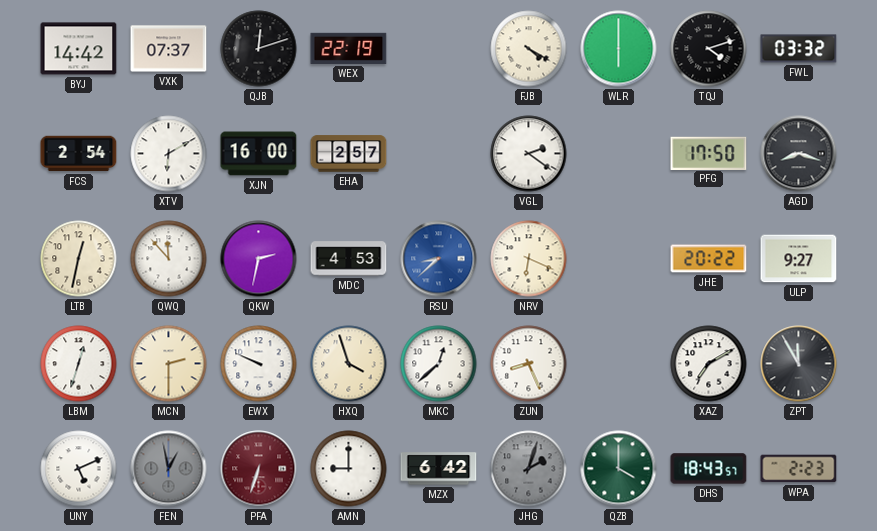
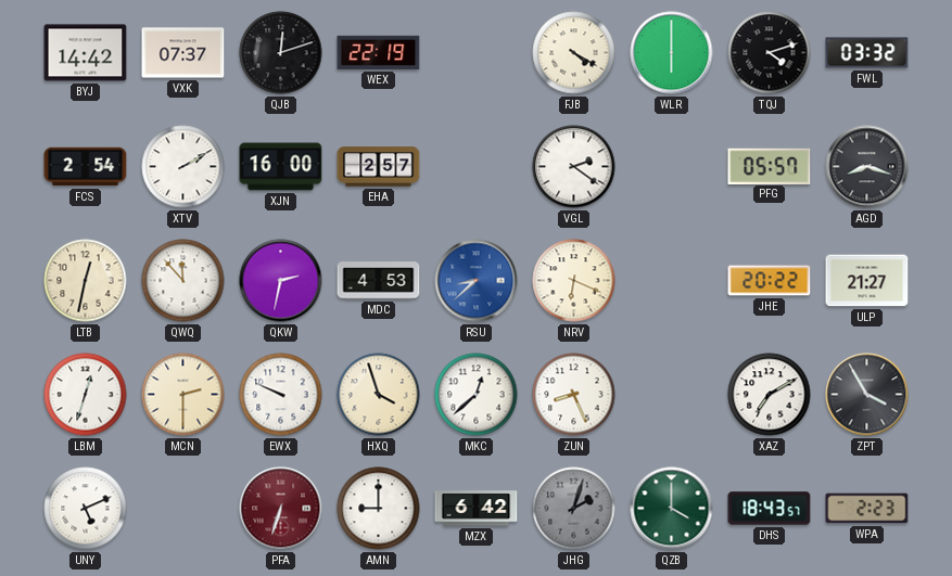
XTV: 6:10 -> 2:10 (183, 167)
PFG: 17:50 -> 05:57 (770, 166)
ULP: 9:27 -> 21:27 (867, 281)
ZPT: 11:55 -> 3:55 (867, 395)
FEN: 12:58 -> none (169, 469)
